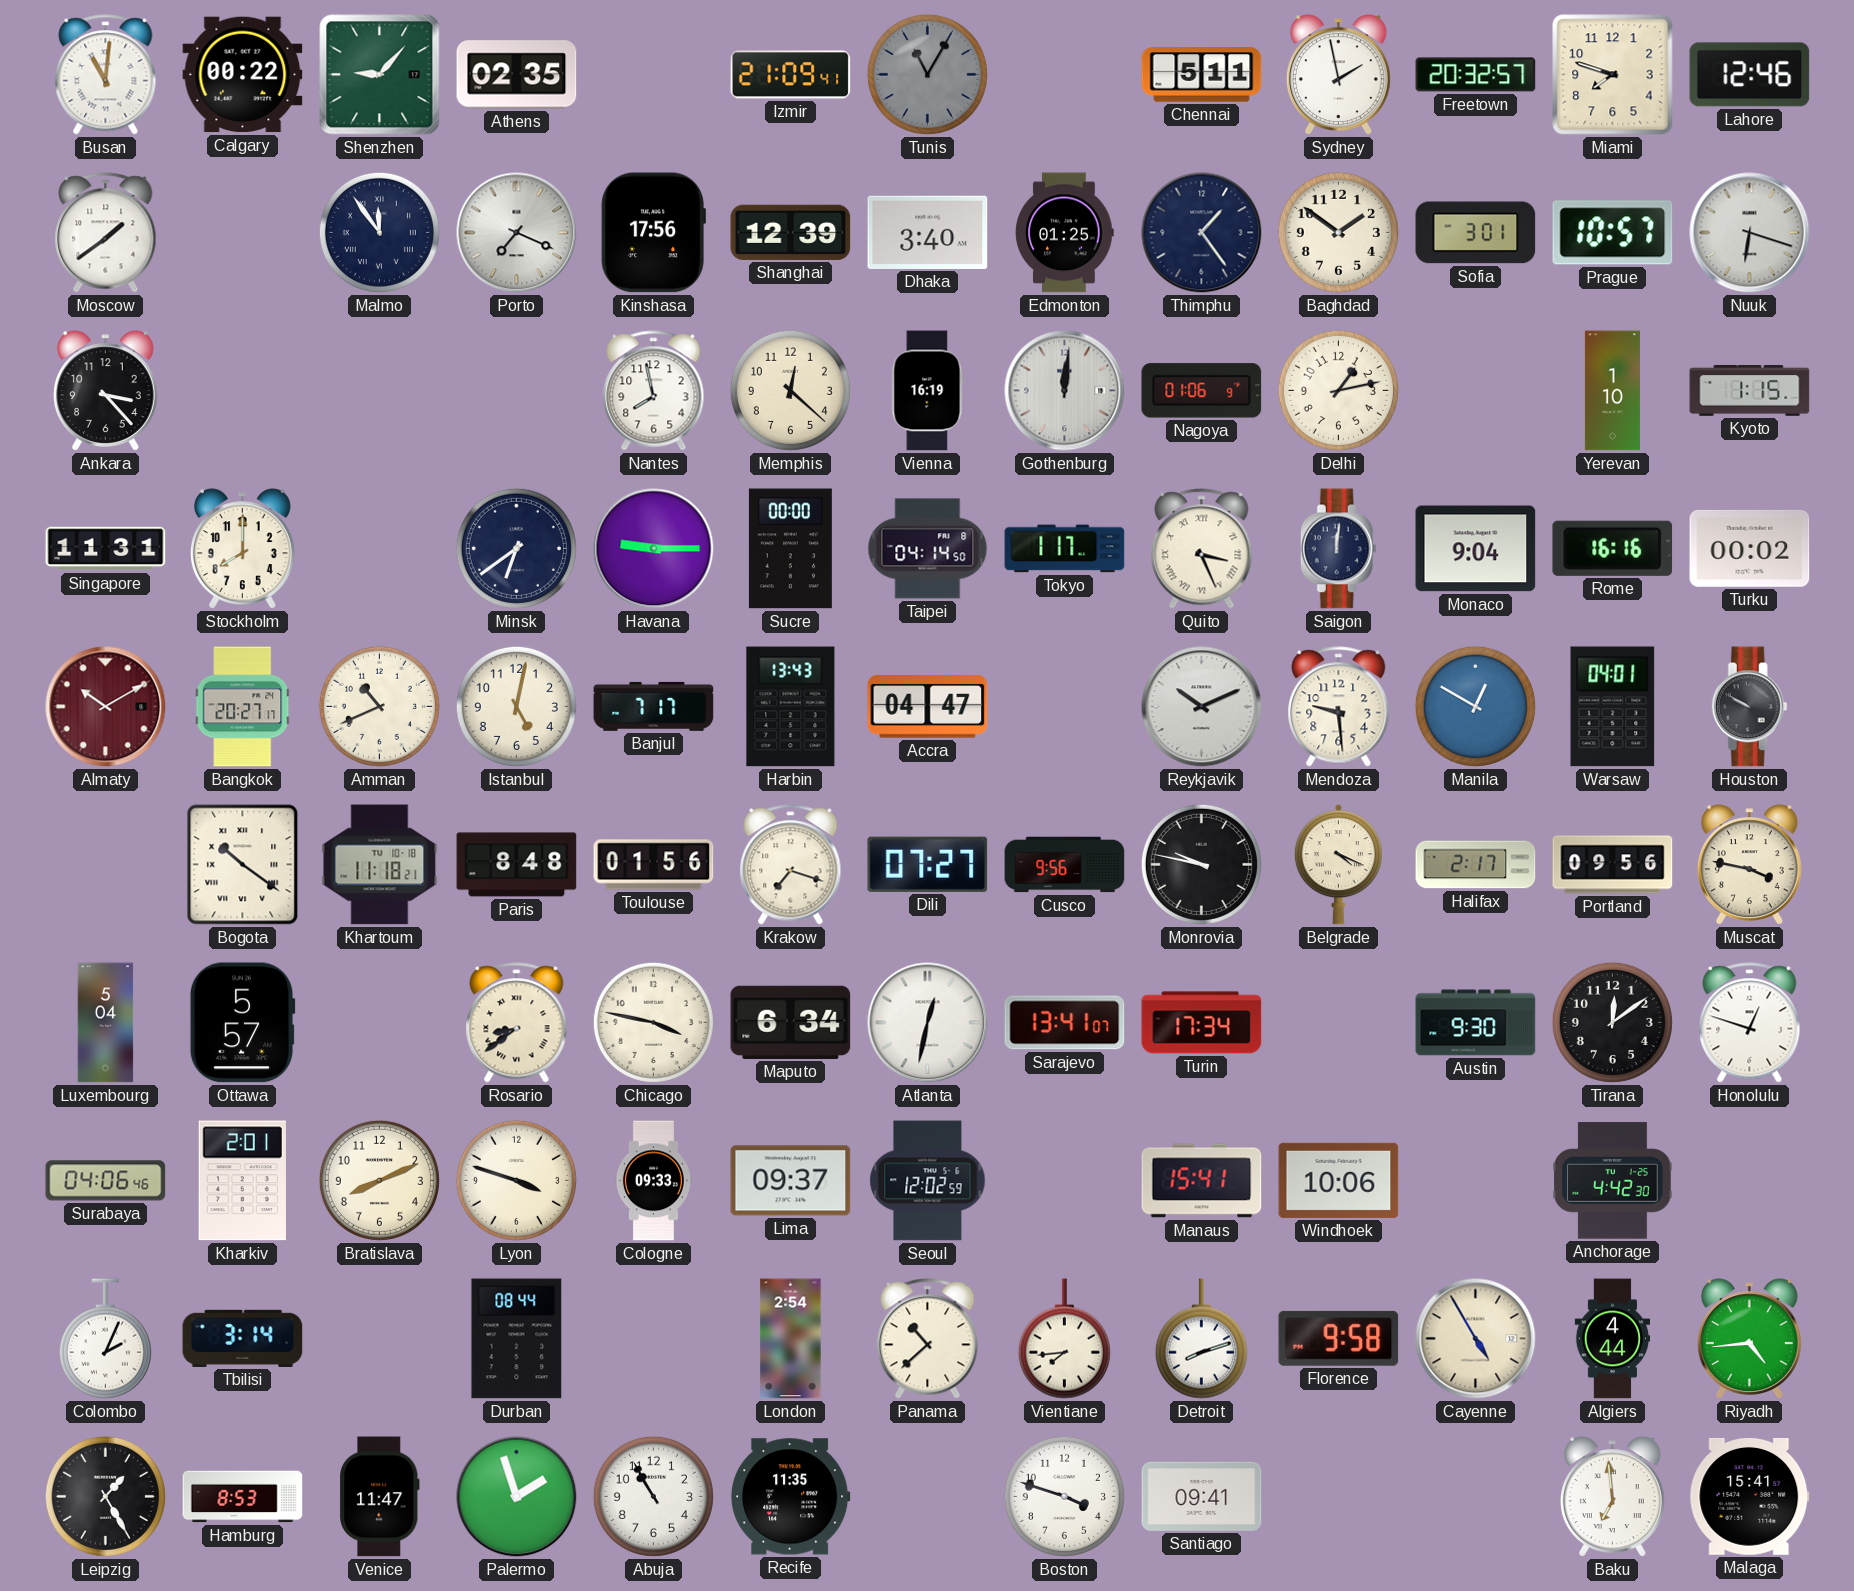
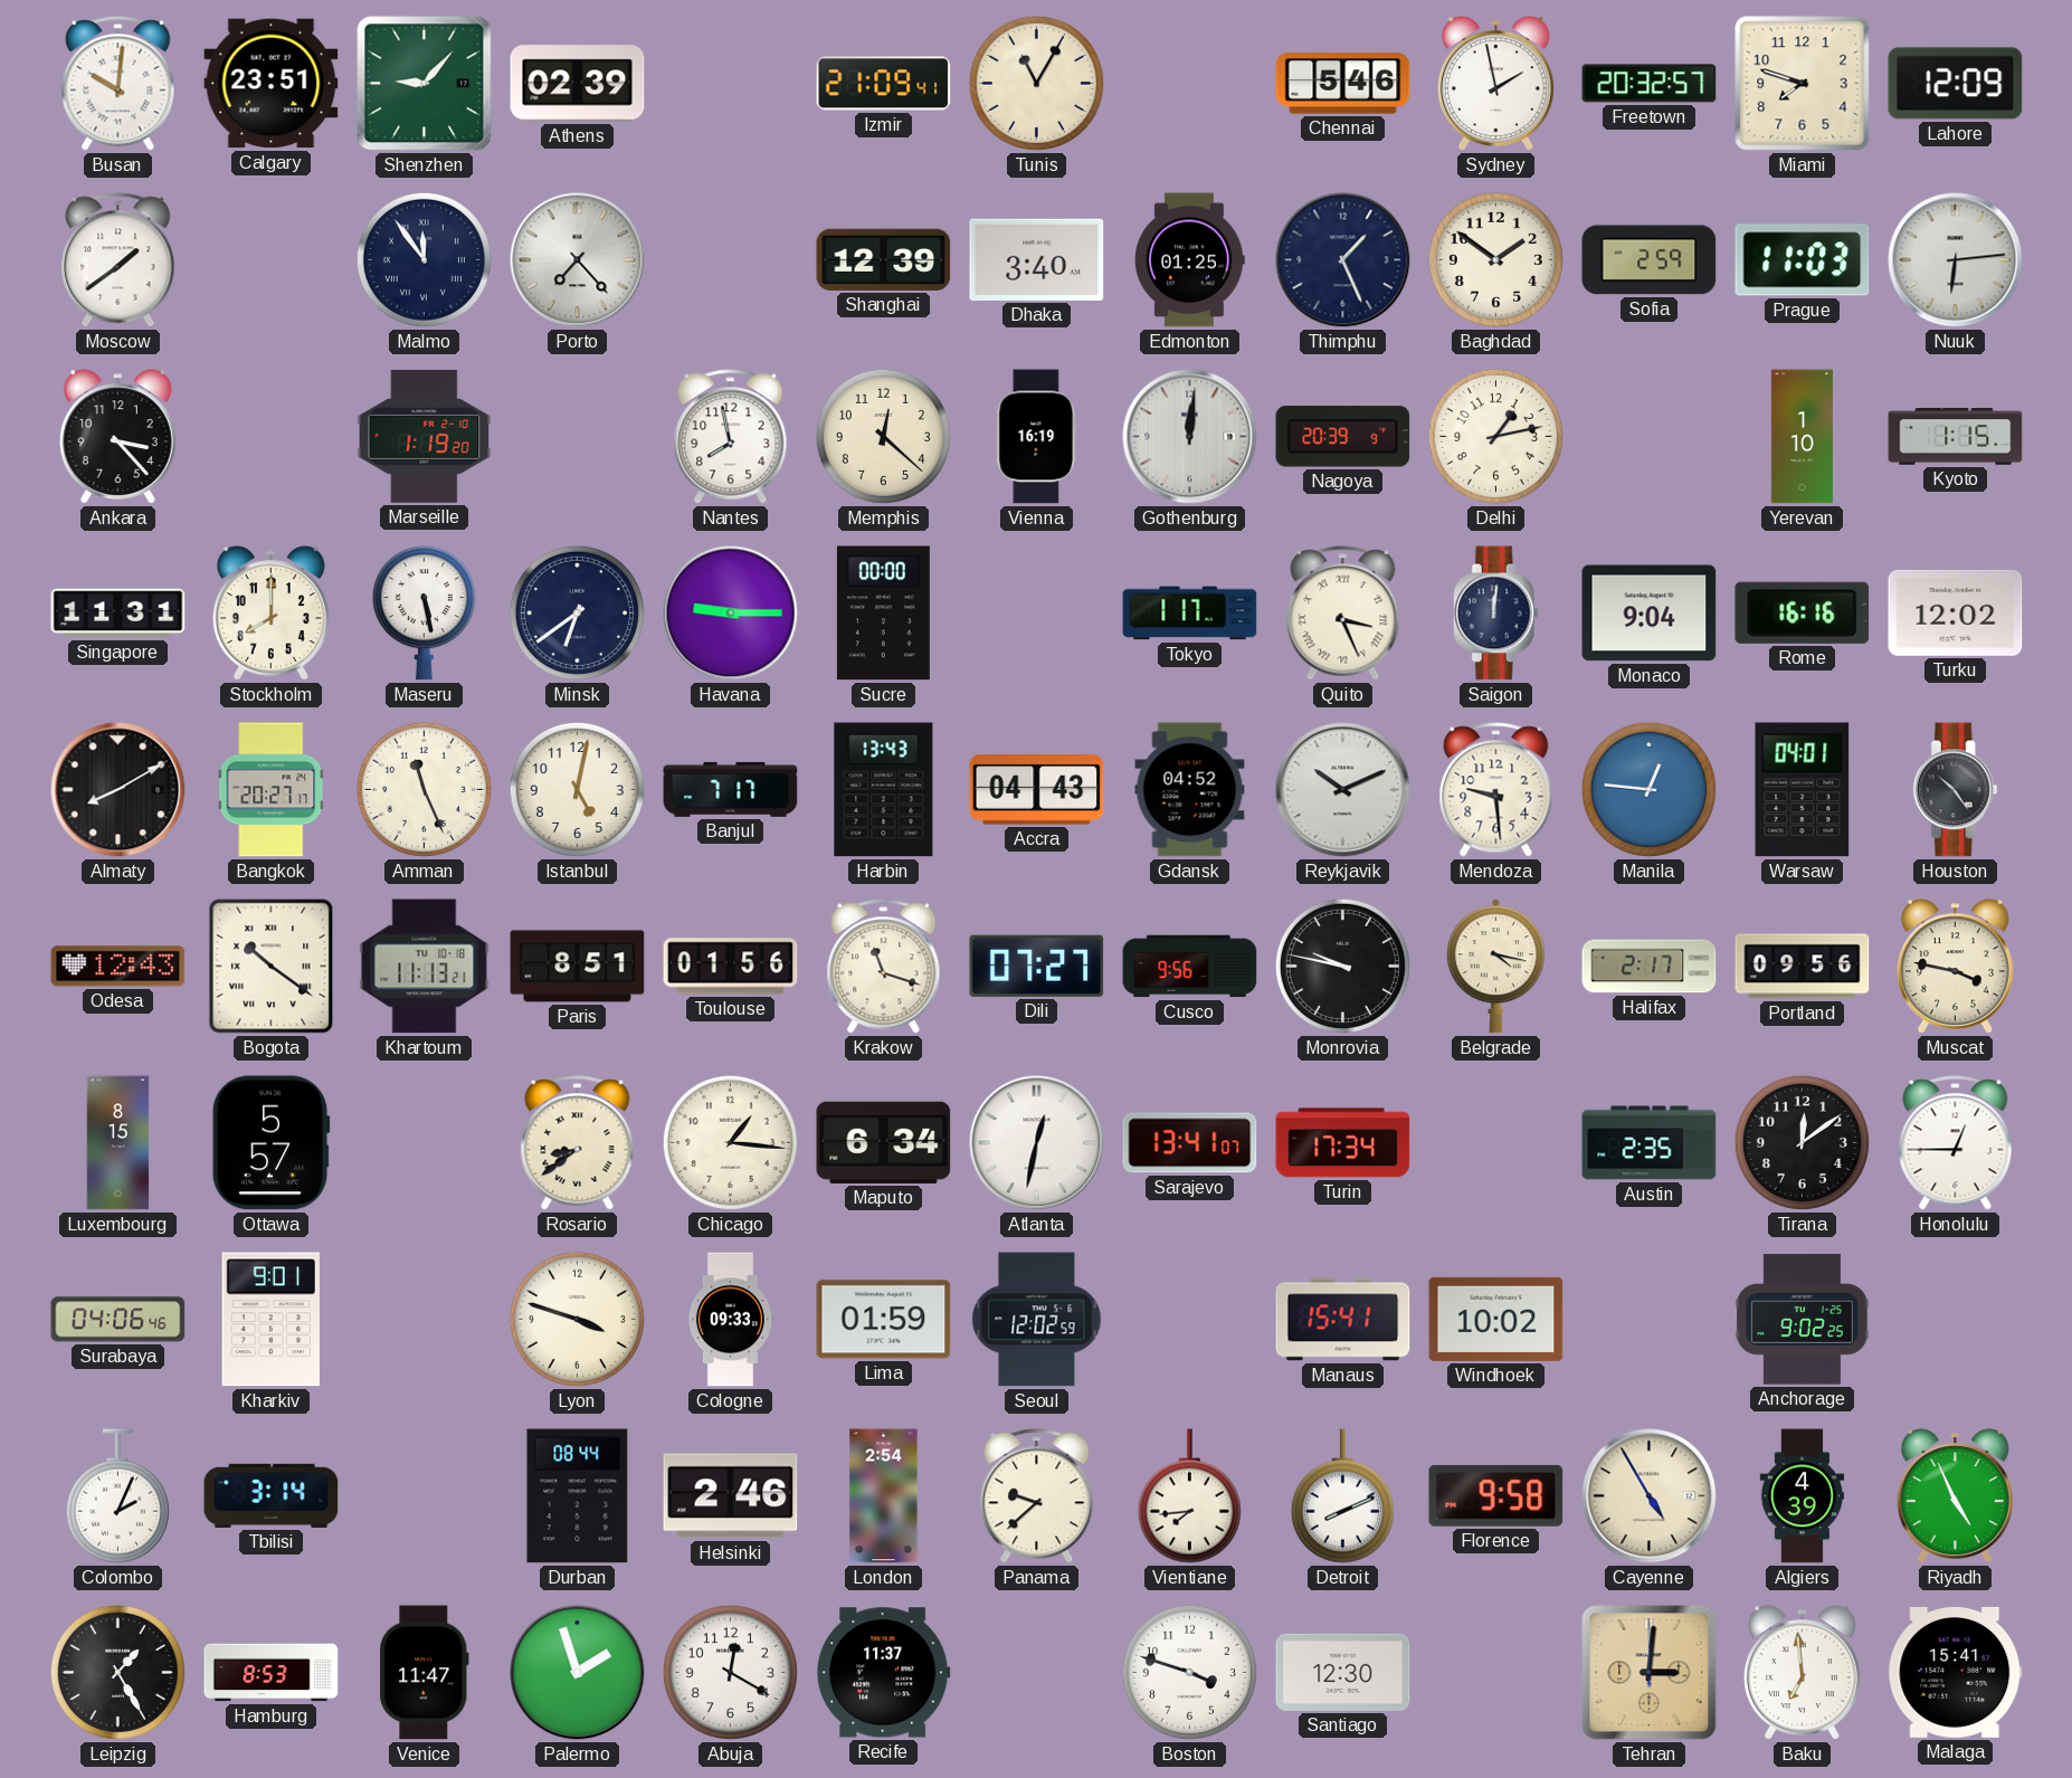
Busan: 11:01 -> 10:01 (118, 84)
Calgary: 00:22 -> 23:51 (272, 84)
Athens: 02:35 -> 02:39 (578, 84)
Tunis dial: grey -> cream (1036, 83)
Chennai: 5:11 -> 5:46 (1343, 84)
Lahore: 12:46 -> 12:09 (1956, 84)
Porto: 7:19 -> 7:23 (578, 260)
Kinshasa: 17:56 -> none (653, 233)
Thimphu: 1:24 -> 1:26 (1343, 260)
Sofia: 3:01 -> 2:59 (1650, 260)
Prague: 10:57 -> 11:03 (1803, 260)
Nuuk: 6:18 -> 6:14 (1956, 260)
Marseille: none -> 1:19 (425, 436)
Nagoya: 01:06 -> 20:39 (1343, 437)
Maseru: none -> 5:28 (424, 614)
Taipei: 04:14 -> none (928, 549)
Turku: 00:02 -> 12:02 (1956, 612)
Almaty: 10:10 -> 8:10 (118, 790)
Almaty dial: burgundy -> black (118, 790)
Amman: 10:41 -> 11:26 (424, 789)
Accra: 04:47 -> 04:43 (1037, 790)
Gdansk: none -> 04:52 (1190, 790)
Manila: 12:50 -> 12:46 (1648, 789)
Houston: 9:50 -> 10:24 (1955, 790)
Odesa: none -> 12:43 (118, 967)
Khartoum: 11:18 -> 11:13 (425, 967)
Paris: 8:48 -> 8:51 (578, 967)
Krakow: 7:18 -> 11:18 (884, 967)
Belgrade: 4:19 -> 4:17 (1495, 967)
Luxembourg: 5:04 -> 8:15 (118, 1143)
Chicago: 3:47 -> 1:16 (730, 1142)
Austin: 9:30 -> 2:35 (1650, 1143)
Honolulu: 12:48 -> 12:45 (1956, 1143)
Kharkiv: 2:01 -> 9:01 (270, 1320)
Bratislava: 8:11 -> none (379, 1180)
Lima: 09:37 -> 01:59 (884, 1320)
Windhoek: 10:06 -> 10:02 (1496, 1319)
Anchorage: 4:42 -> 9:02 (1803, 1320)
Helsinki: none -> 2:46 (731, 1496)
Panama: 10:38 -> 9:38 (1037, 1496)
Detroit: 8:12 -> 8:11 (1342, 1496)
Algiers: 4:44 -> 4:39 (1803, 1496)
Riyadh: 4:44 -> 4:56 (1955, 1496)
Abuja: 10:55 -> 12:20 (730, 1672)
Recife: 11:35 -> 11:37 (883, 1673)
Santiago: 09:41 -> 12:30 (1343, 1672)
Tehran: none -> 3:01 (1650, 1673)
